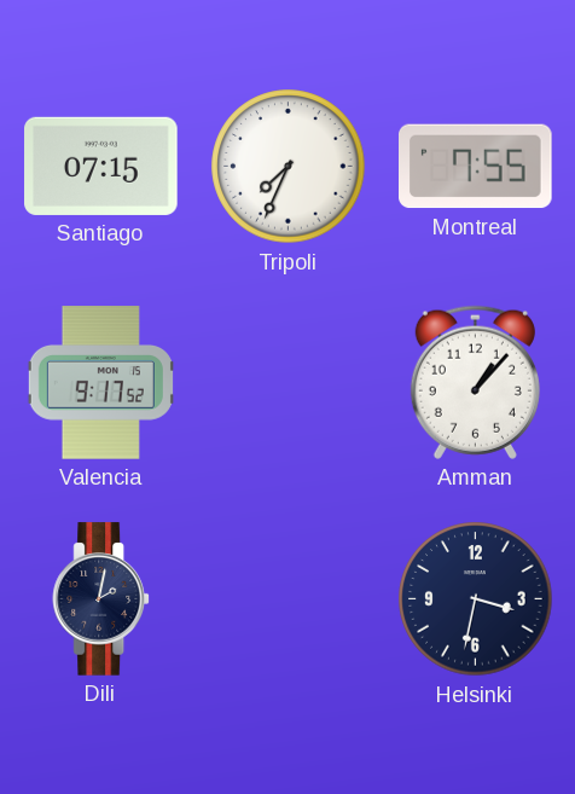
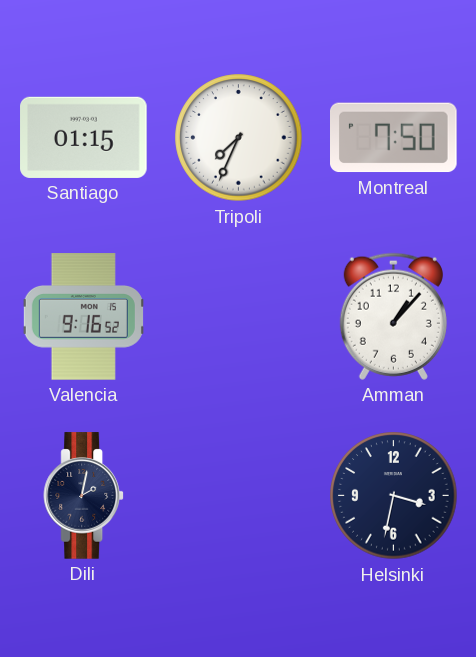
Santiago: 07:15 -> 01:15 (84, 137)
Montreal: 7:55 -> 7:50 (394, 138)
Valencia: 9:17 -> 9:16 (83, 317)
